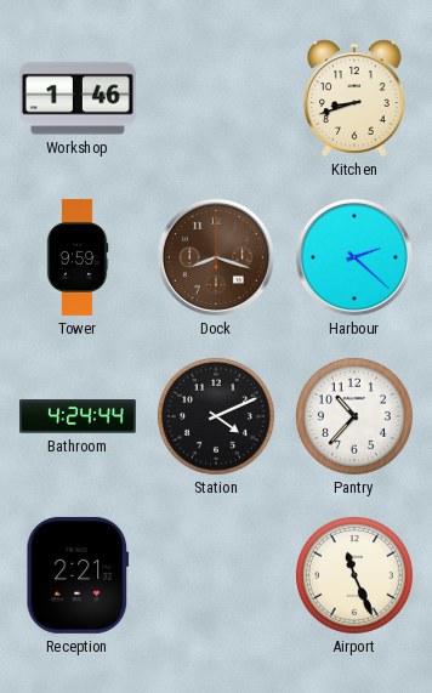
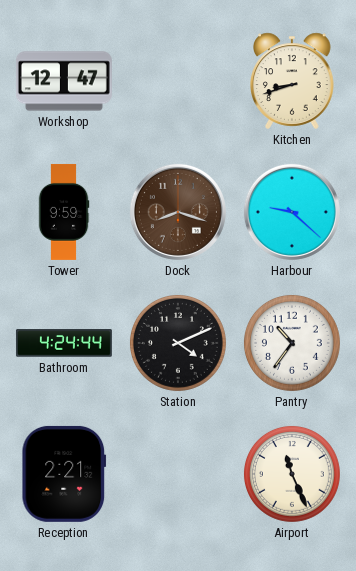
Workshop: 1:46 -> 12:47 (64, 81)
Harbour: 2:22 -> 9:22 (292, 212)
Pantry: 10:37 -> 10:36 (292, 343)
